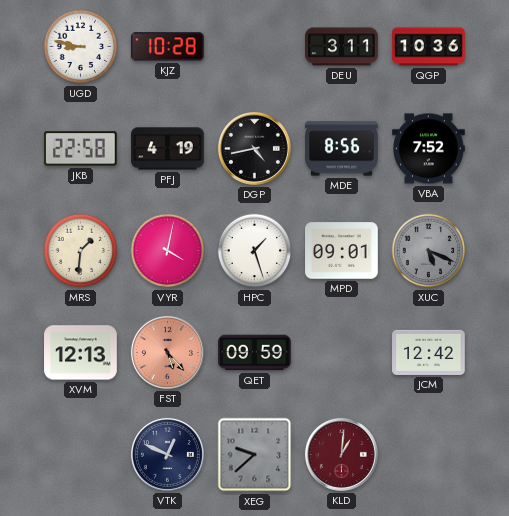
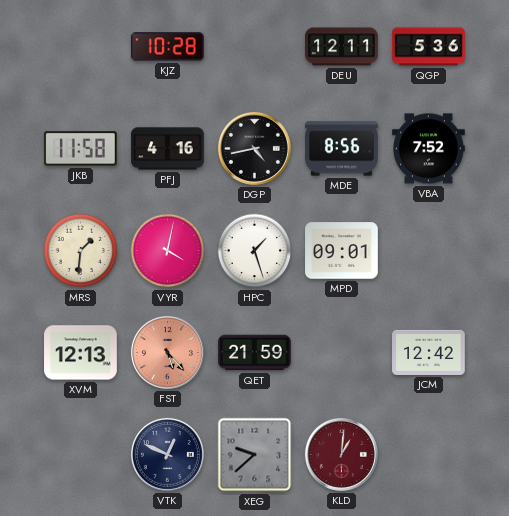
UGD: 8:47 -> none (81, 47)
DEU: 3:11 -> 12:11 (342, 47)
QGP: 10:36 -> 5:36 (429, 47)
JKB: 22:58 -> 11:58 (81, 149)
PFJ: 4:19 -> 4:16 (168, 149)
XUC: 5:19 -> none (429, 251)
QET: 09:59 -> 21:59 (255, 353)
